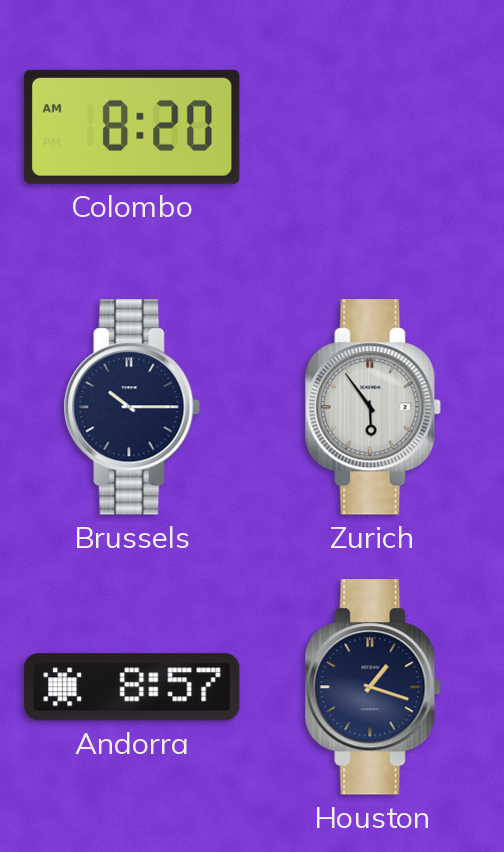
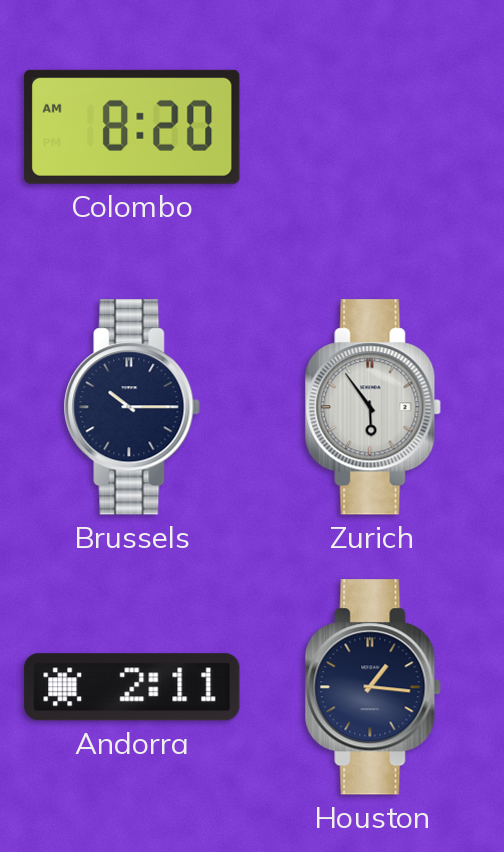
Andorra: 8:57 -> 2:11 (132, 687)
Houston: 1:18 -> 1:16 (373, 687)
